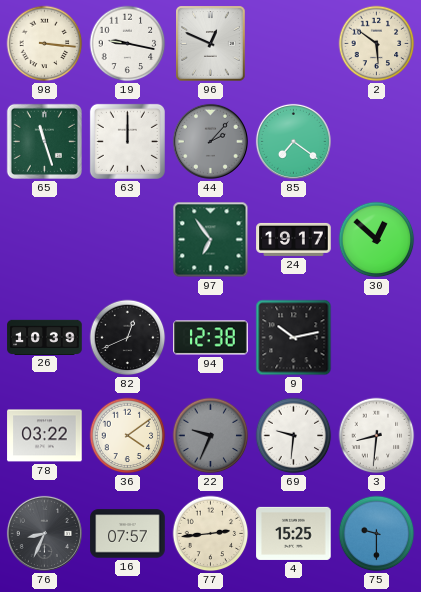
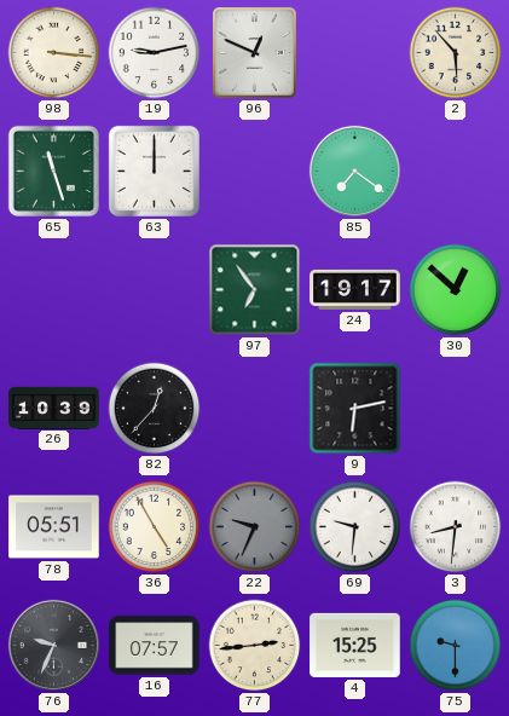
19: 9:17 -> 9:13 (155, 53)
2: 5:51 -> 5:53 (456, 53)
44: 2:07 -> none (210, 141)
82: 12:41 -> 12:37 (155, 409)
94: 12:38 -> none (211, 338)
9: 10:13 -> 6:13 (355, 409)
78: 03:22 -> 05:51 (54, 527)
36: 4:09 -> 4:55 (155, 527)
76: 8:34 -> 9:34 (53, 645)
